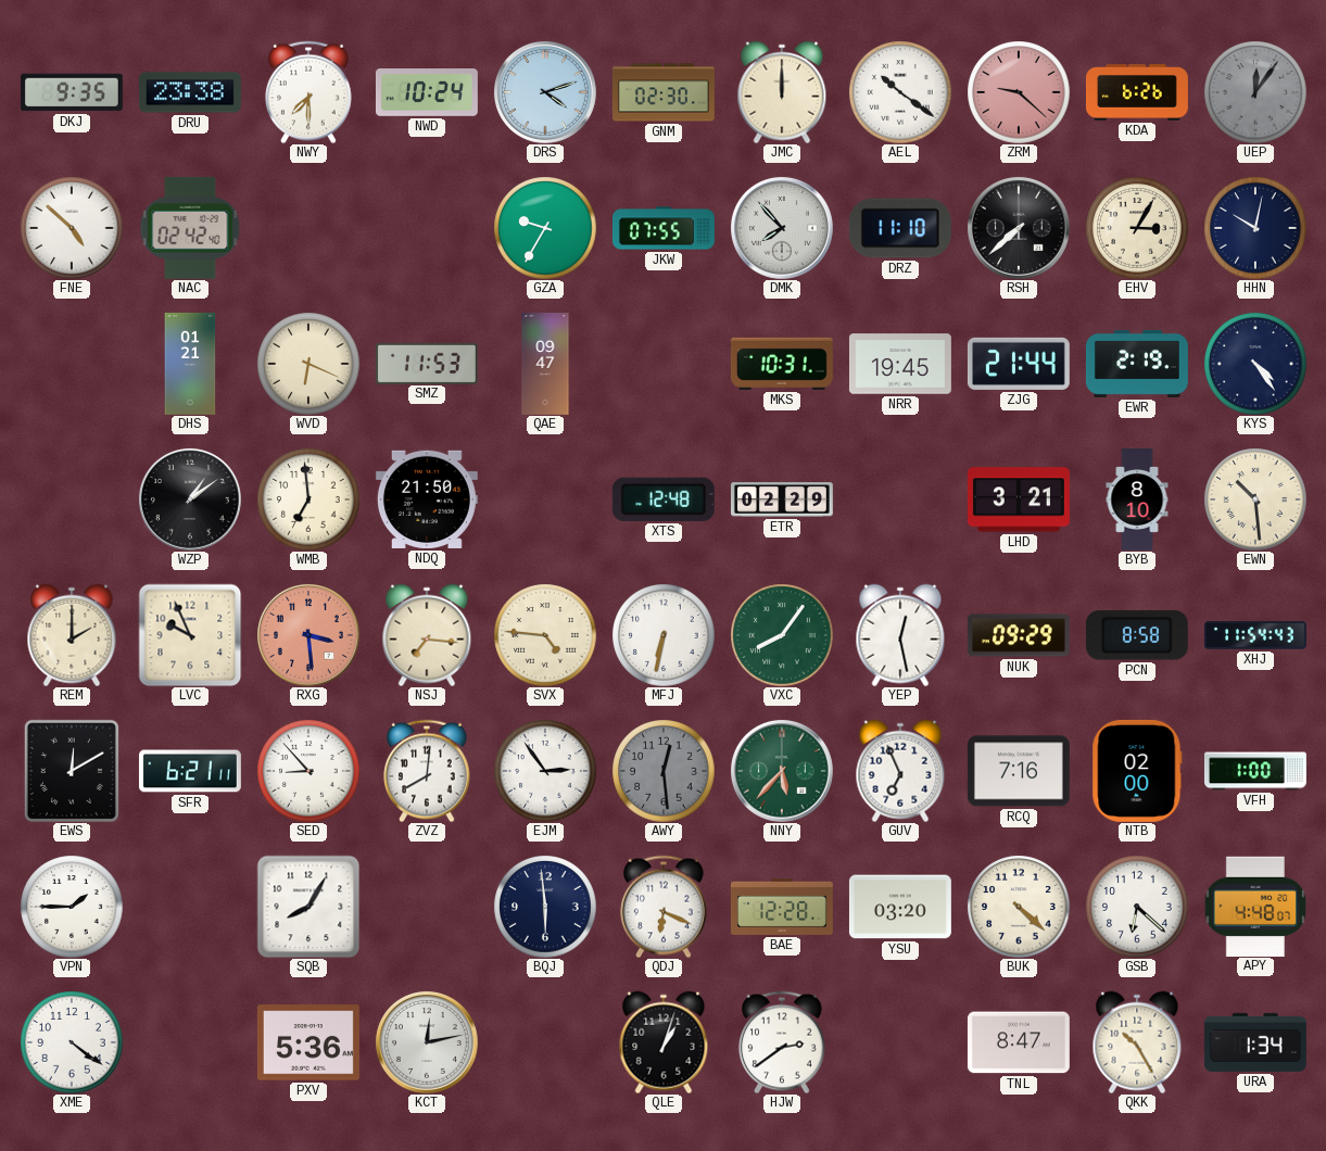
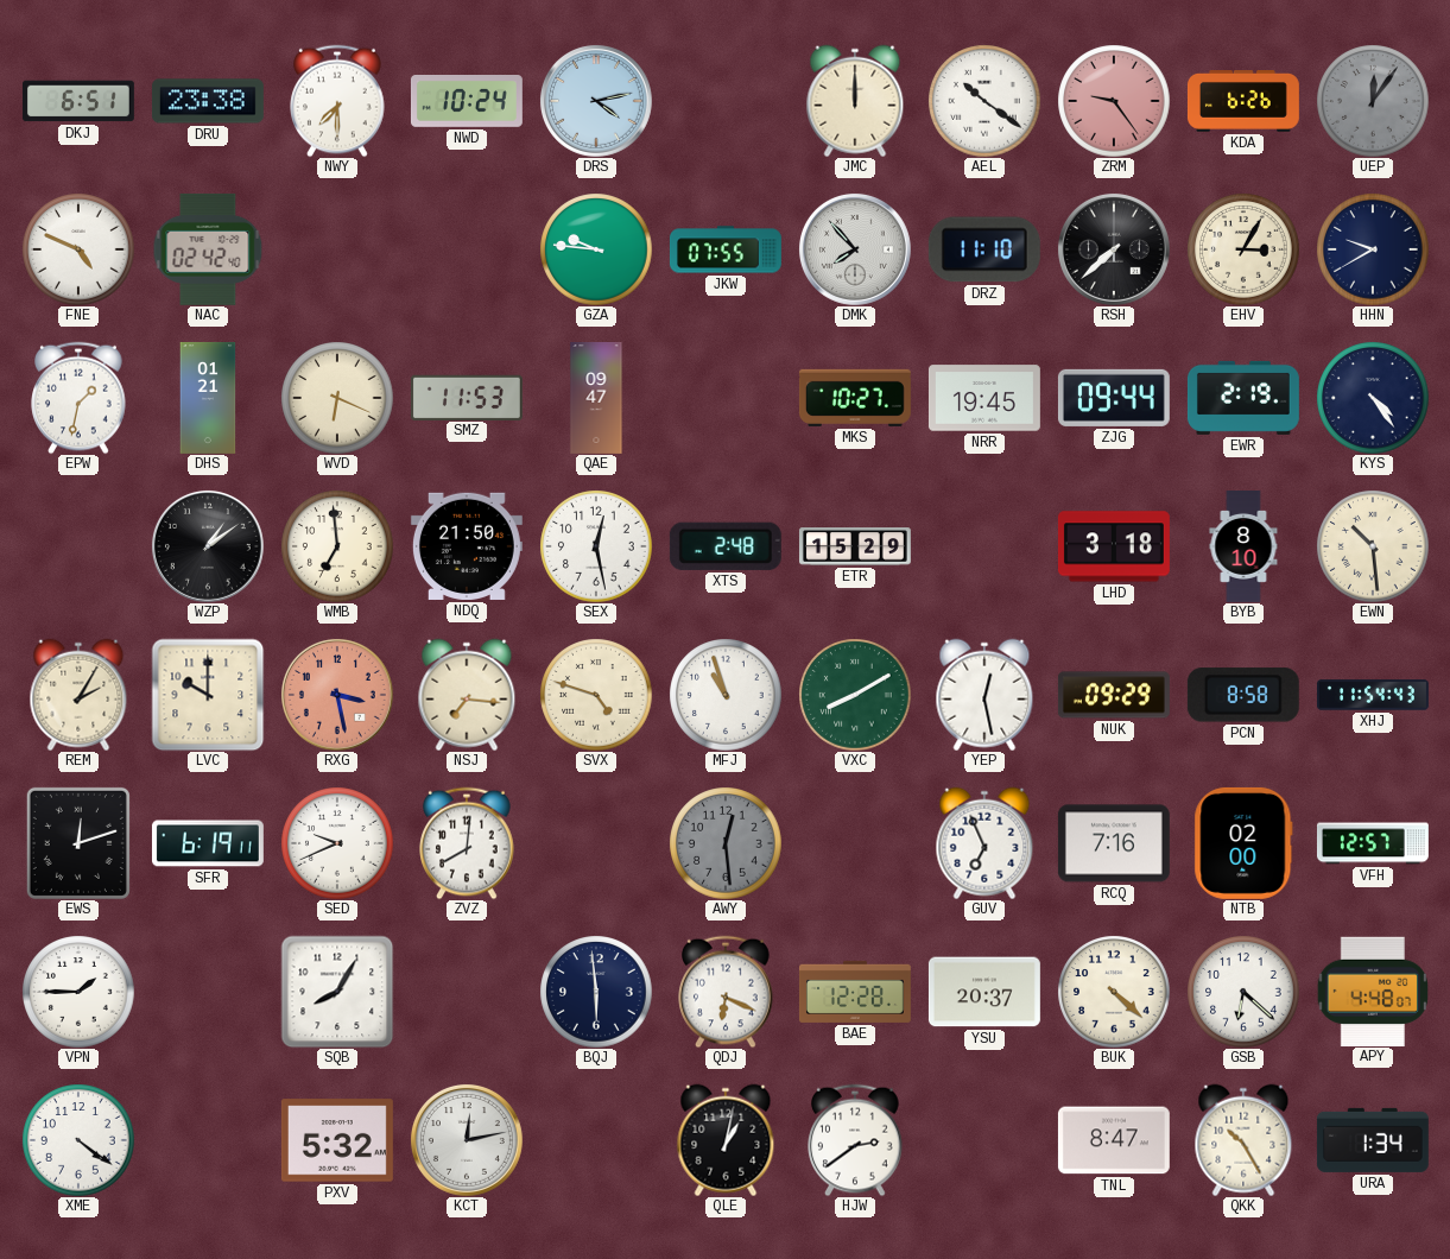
DKJ: 9:35 -> 6:51 (78, 101)
DRS: 4:12 -> 4:13 (596, 101)
GNM: 02:30 -> none (664, 92)
ZRM: 9:22 -> 9:24 (1114, 101)
FNE: 4:52 -> 4:49 (78, 249)
GZA: 9:35 -> 9:46 (596, 249)
HHN: 10:02 -> 9:40 (1373, 249)
EPW: none -> 1:32 (78, 398)
MKS: 10:31 -> 10:27 (855, 398)
ZJG: 21:44 -> 09:44 (1114, 398)
SEX: none -> 12:28 (596, 546)
XTS: 12:48 -> 2:48 (726, 546)
ETR: 02:29 -> 15:29 (855, 546)
LHD: 3:21 -> 3:18 (1114, 546)
REM: 2:00 -> 2:05 (78, 695)
LVC: 9:56 -> 10:00 (208, 695)
RXG: 3:29 -> 3:28 (337, 695)
SVX: 4:46 -> 4:48 (596, 695)
MFJ: 6:32 -> 10:57 (726, 695)
VXC: 8:06 -> 8:10 (855, 695)
EWS: 12:10 -> 12:12 (78, 843)
SFR: 6:21 -> 6:19 (208, 843)
SED: 8:53 -> 9:41 (337, 843)
EJM: 2:54 -> none (545, 771)
NNY: 5:37 -> none (782, 771)
VFH: 1:00 -> 12:57 (1373, 843)
YSU: 03:20 -> 20:37 (984, 992)
PXV: 5:36 -> 5:32 (337, 1140)
QLE: 1:03 -> 1:02 (726, 1140)
